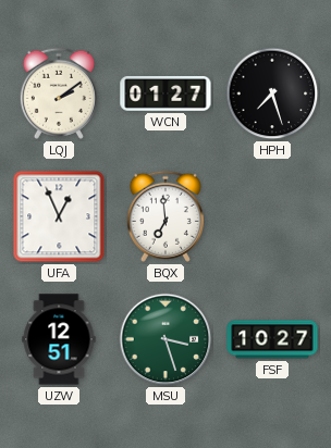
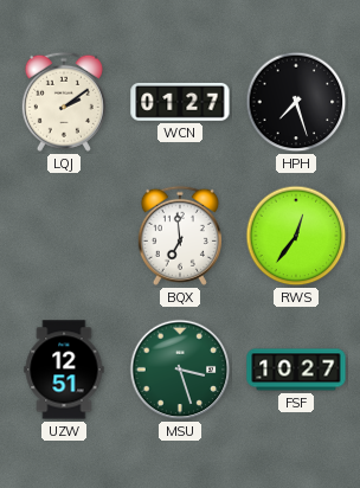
UFA: 12:56 -> none (59, 216)
RWS: none -> 12:36 (296, 236)
